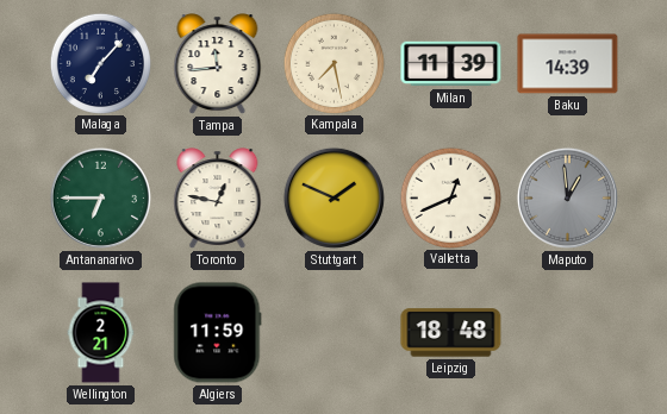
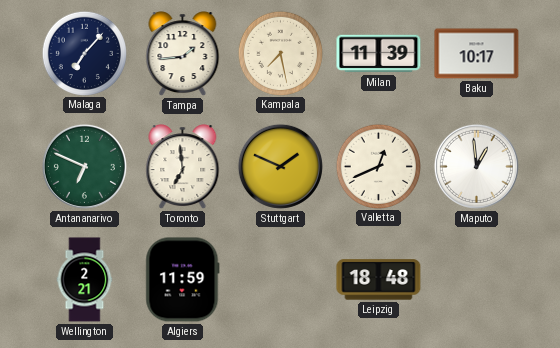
Tampa: 11:44 -> 1:44 (183, 54)
Baku: 14:39 -> 10:17 (477, 54)
Antananarivo: 6:45 -> 6:49 (84, 166)
Toronto: 12:47 -> 6:59 (183, 167)
Maputo dial: grey -> white (476, 166)
